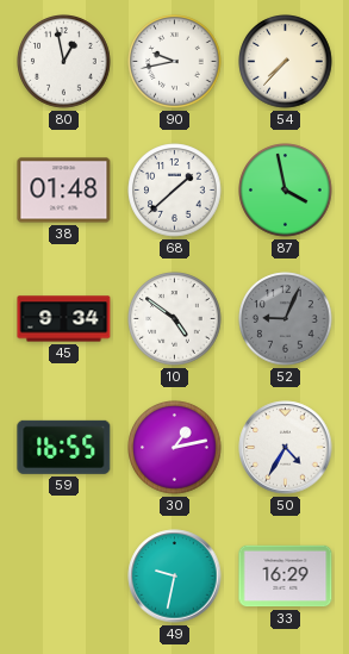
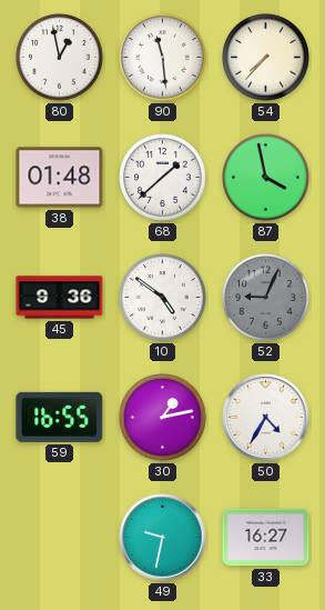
90: 9:43 -> 11:29 (163, 58)
45: 9:34 -> 9:36 (60, 298)
33: 16:29 -> 16:27 (266, 538)
